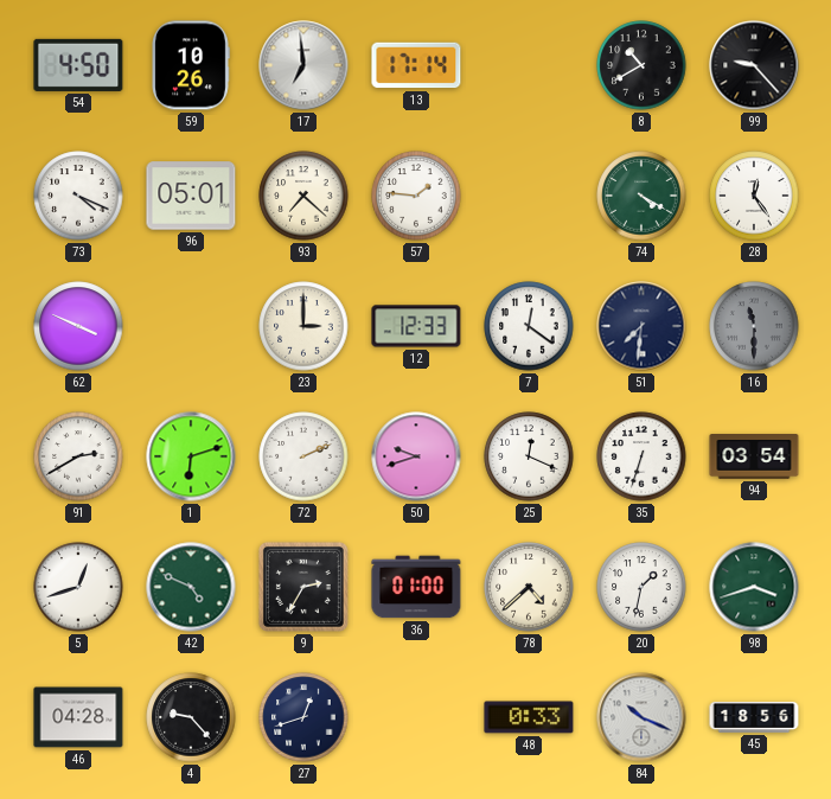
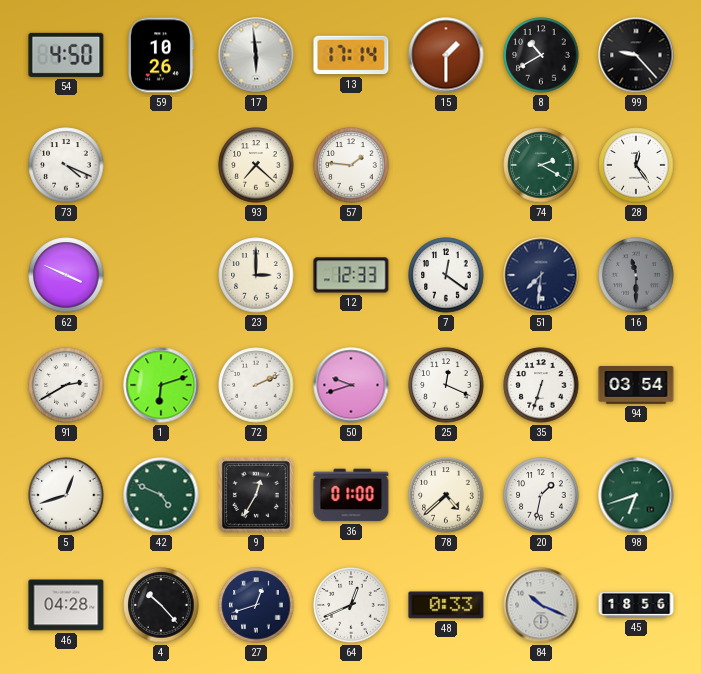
17: 6:59 -> 5:59 (256, 55)
15: none -> 1:30 (446, 55)
96: 05:01 -> none (191, 196)
74: 4:20 -> 2:20 (541, 165)
9: 2:35 -> 12:35 (256, 495)
98: 3:42 -> 6:42 (636, 495)
4: 9:23 -> 10:23 (161, 605)
64: none -> 12:41 (351, 605)
